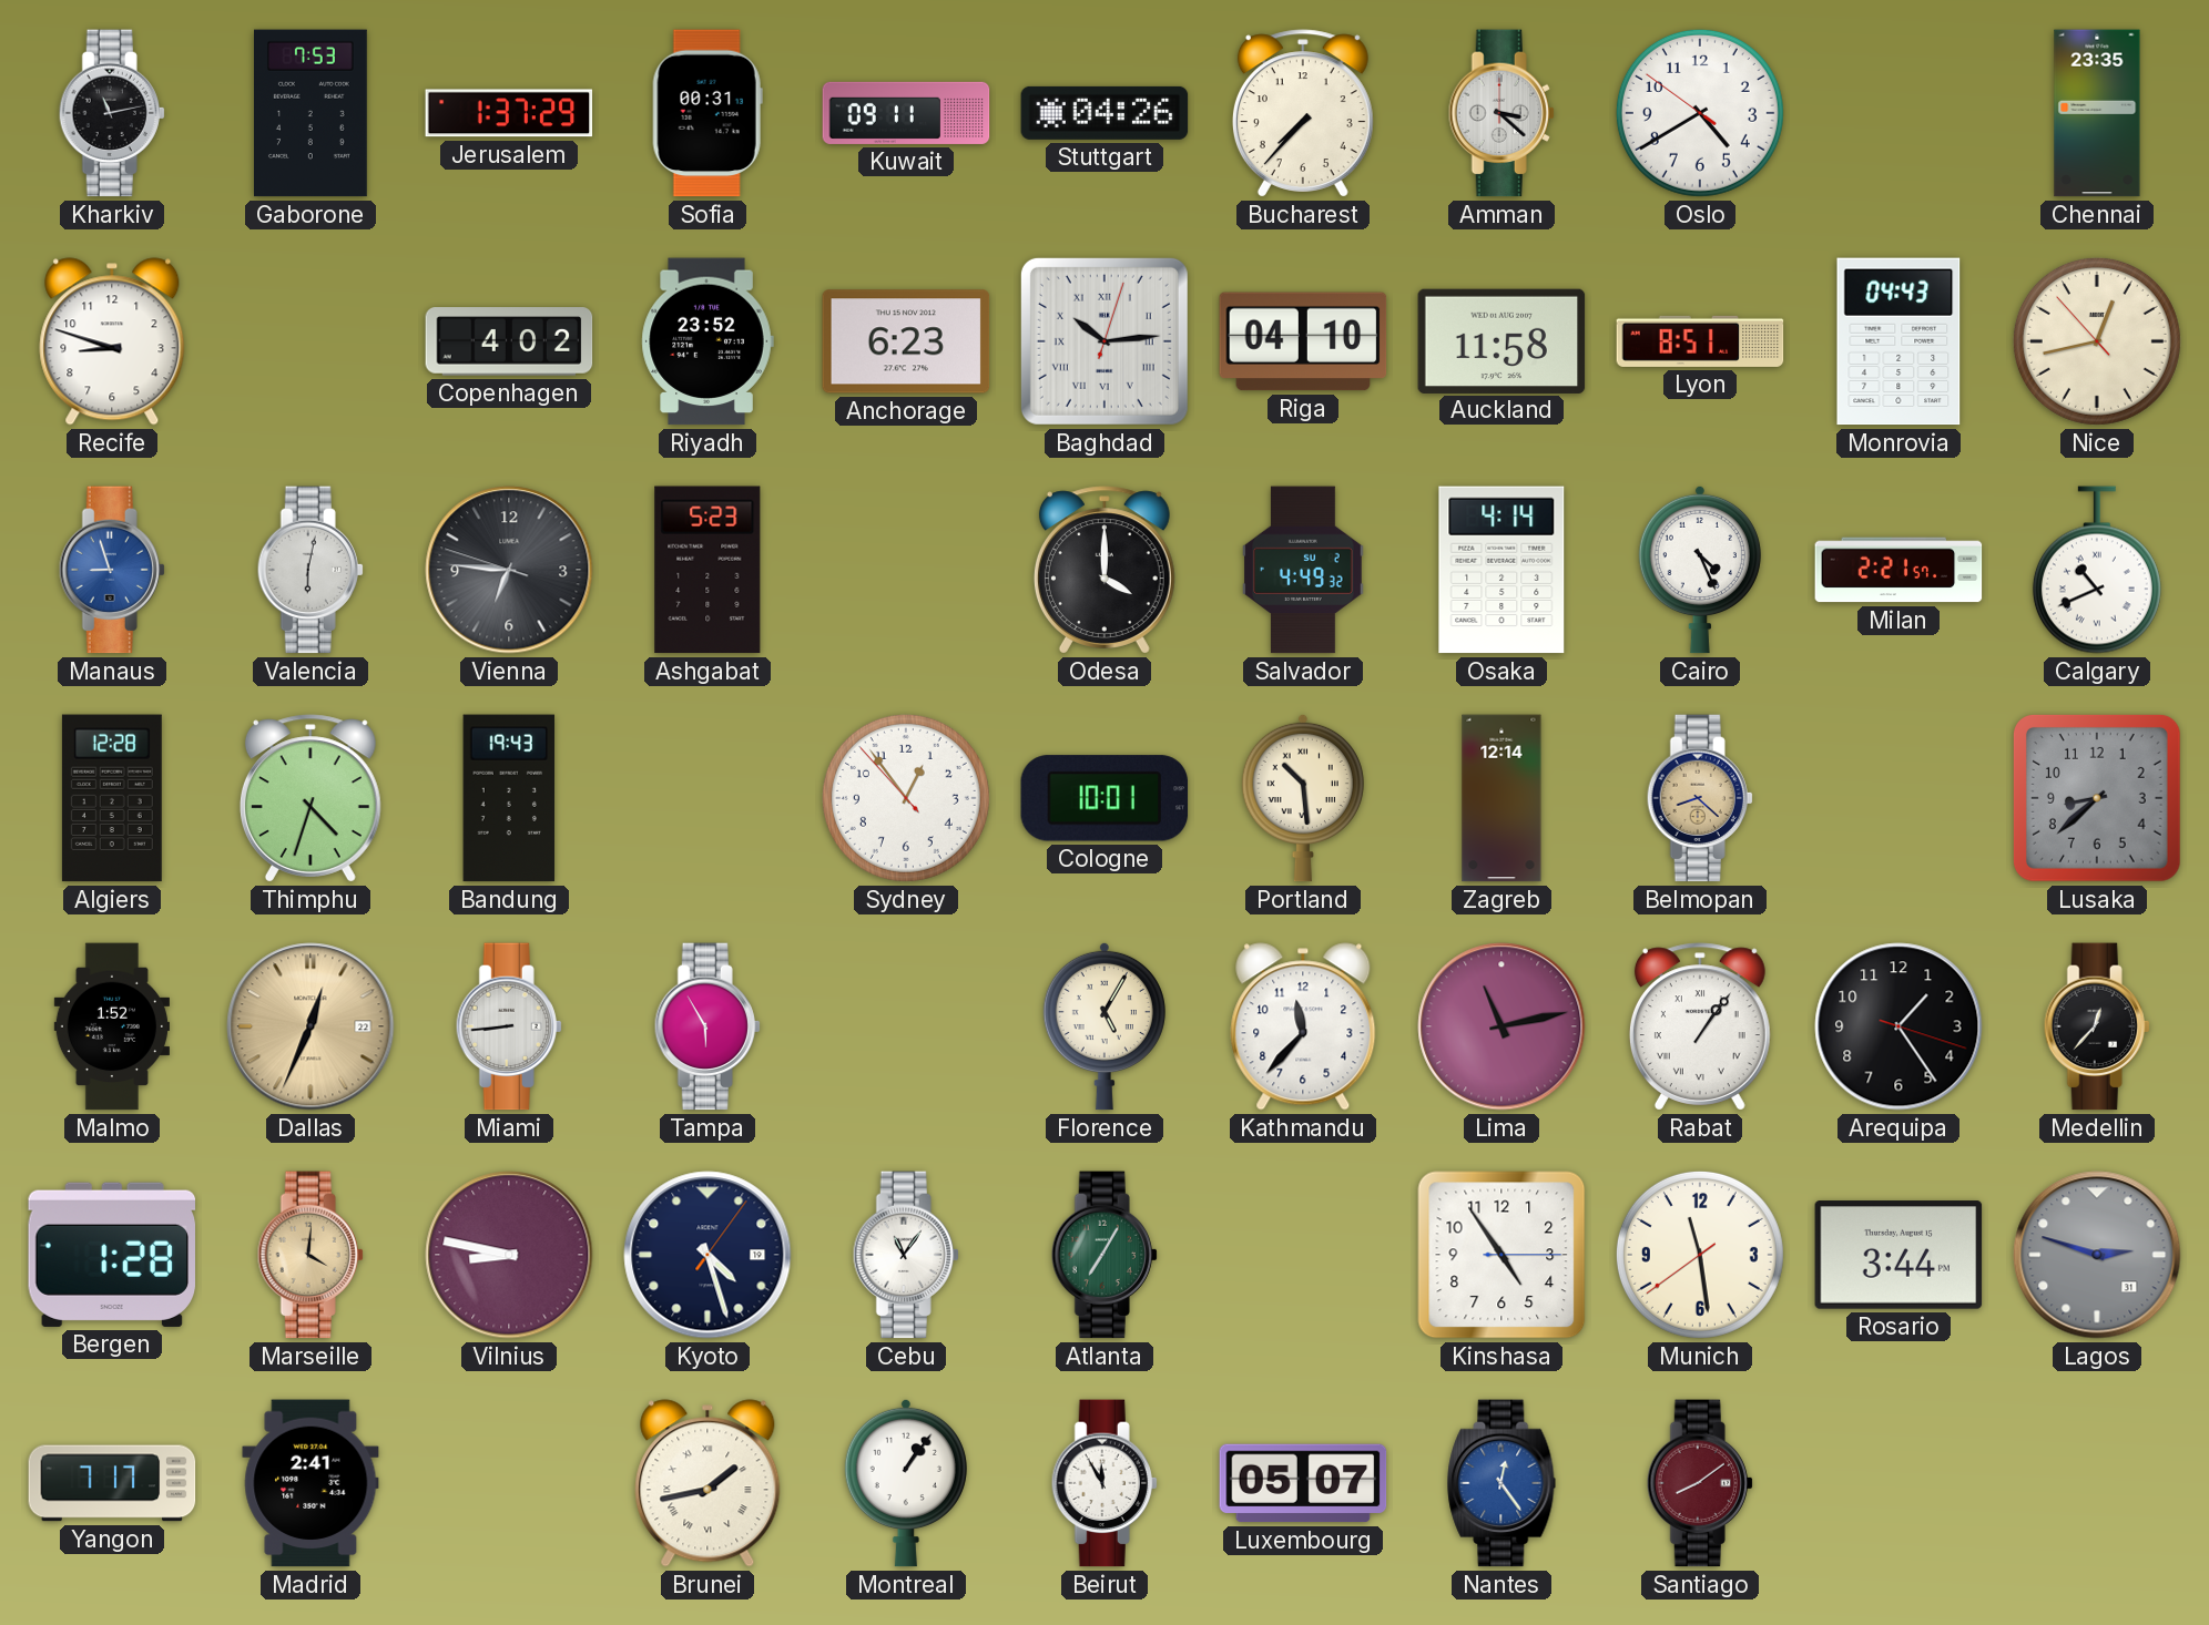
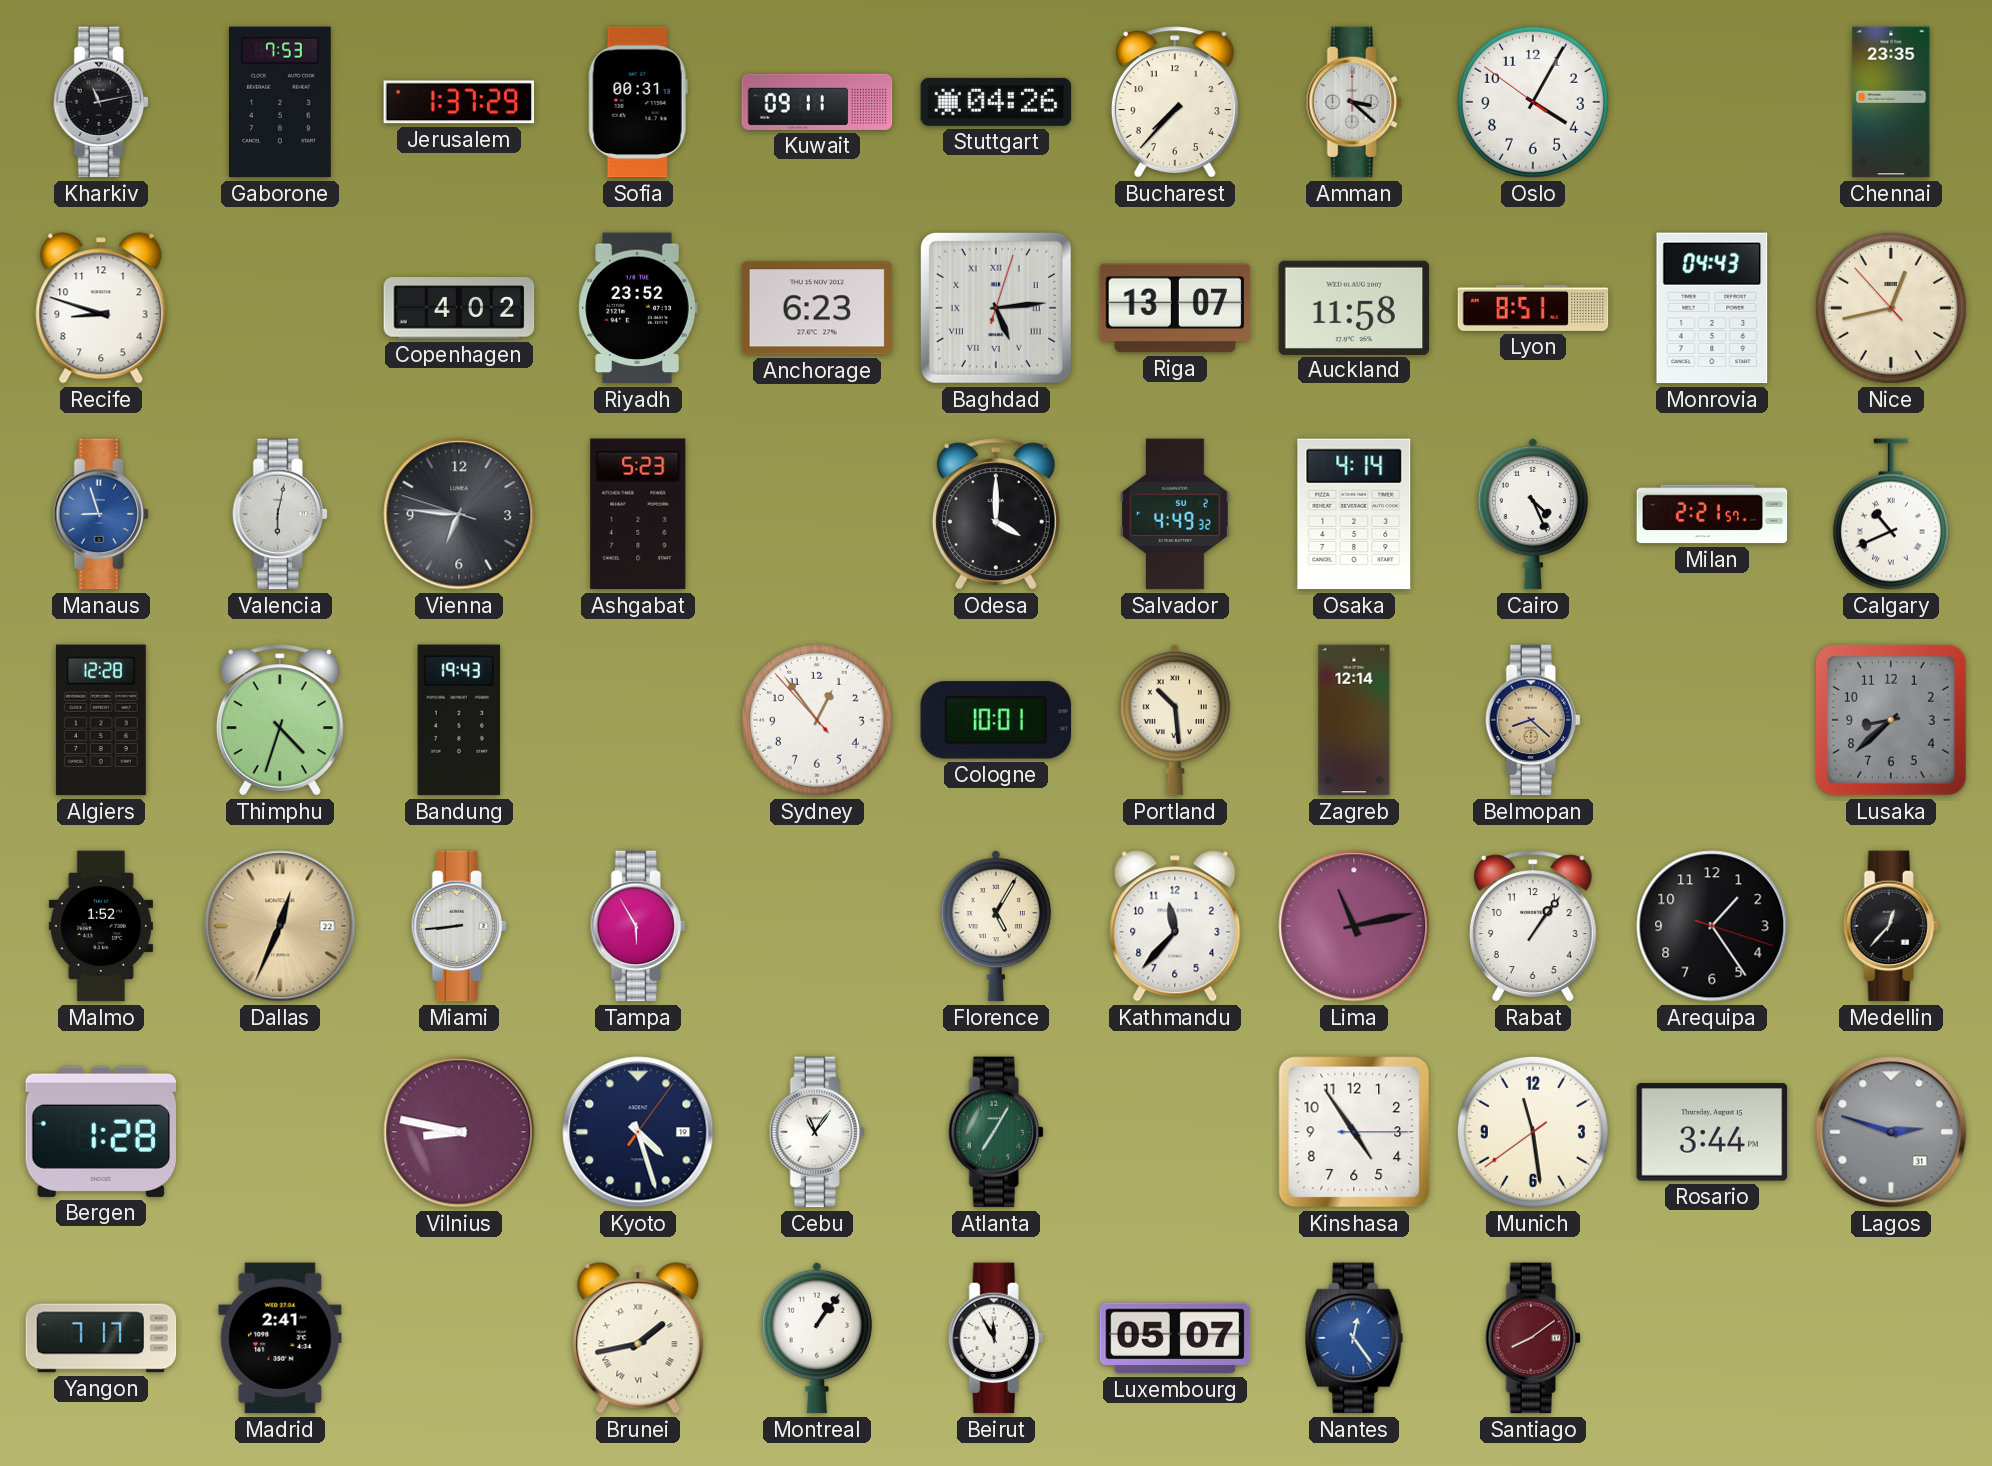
Oslo: 4:39 -> 4:04 (1533, 102)
Baghdad: 10:14 -> 5:14 (996, 308)
Riga: 04:10 -> 13:07 (1175, 308)
Rabat numerals: Roman -> Arabic (1533, 926)
Marseille: 4:01 -> none (311, 1255)
